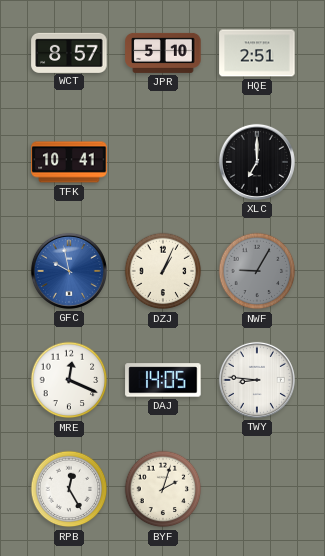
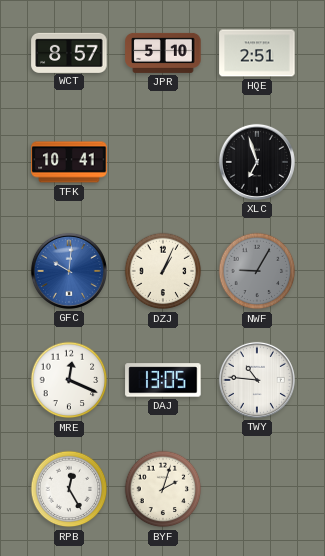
XLC: 7:00 -> 6:57 (257, 162)
GFC: 9:58 -> 10:01 (69, 271)
DAJ: 14:05 -> 13:05 (163, 380)
TWY: 8:46 -> 10:46 (257, 380)
